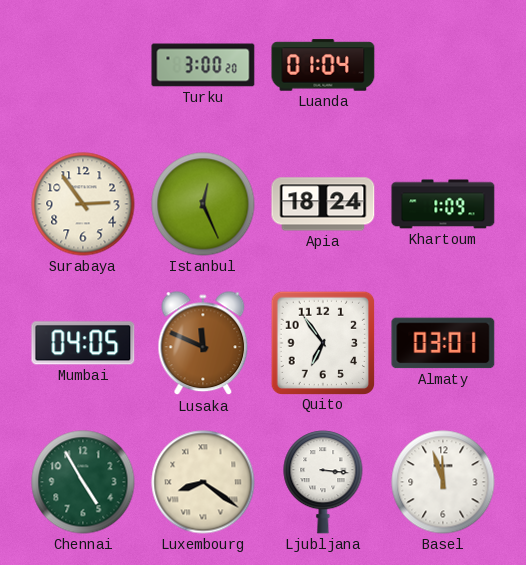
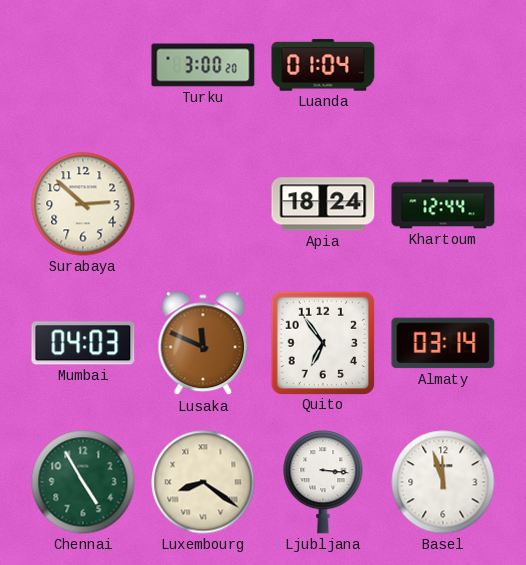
Surabaya: 2:54 -> 2:52 (83, 204)
Istanbul: 12:26 -> none (203, 204)
Khartoum: 1:09 -> 12:44 (443, 204)
Mumbai: 04:05 -> 04:03 (83, 343)
Almaty: 03:01 -> 03:14 (443, 343)
